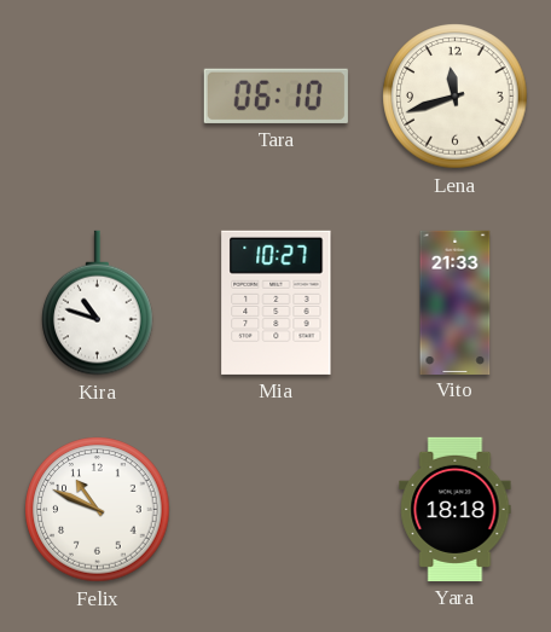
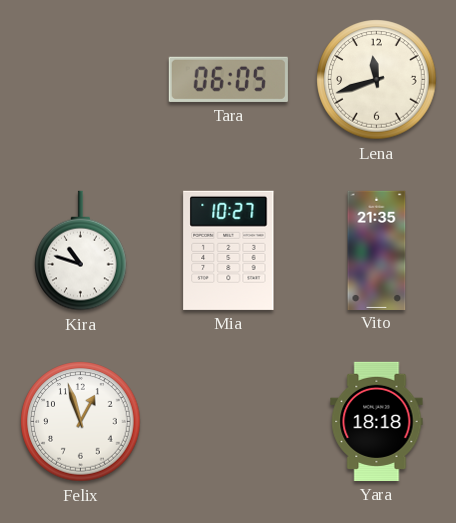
Tara: 06:10 -> 06:05 (228, 79)
Vito: 21:33 -> 21:35 (377, 250)
Felix: 10:49 -> 12:57 (81, 422)
